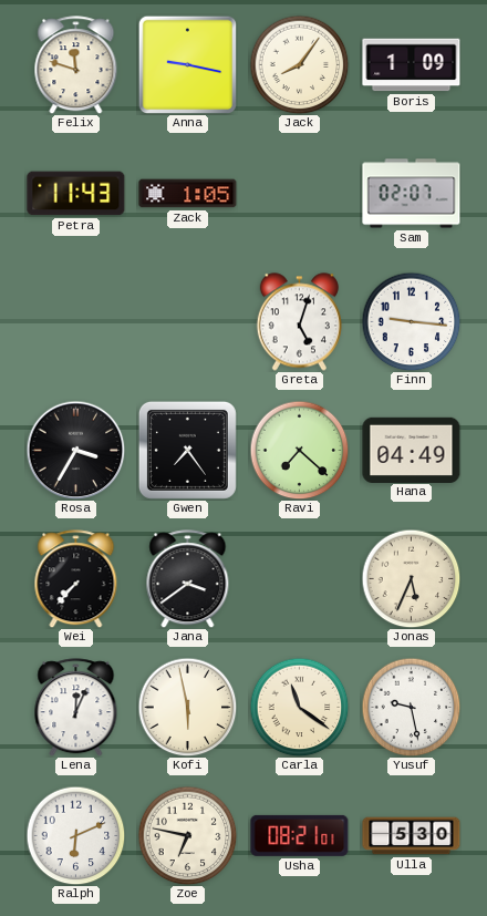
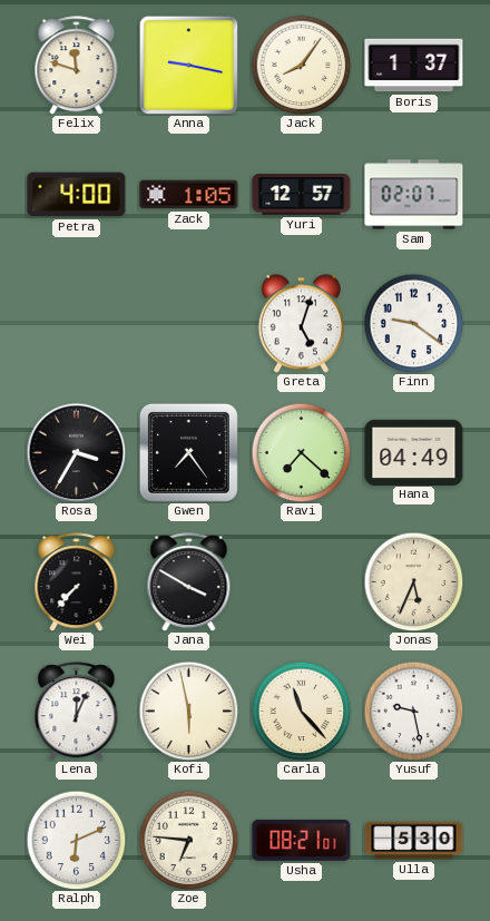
Boris: 1:09 -> 1:37 (414, 66)
Petra: 11:43 -> 4:00 (77, 195)
Yuri: none -> 12:57 (302, 195)
Finn: 9:16 -> 9:21 (413, 323)
Jana: 3:39 -> 3:50 (189, 582)
Carla: 11:21 -> 11:23 (301, 711)
Zoe: 6:47 -> 6:46 (188, 840)
